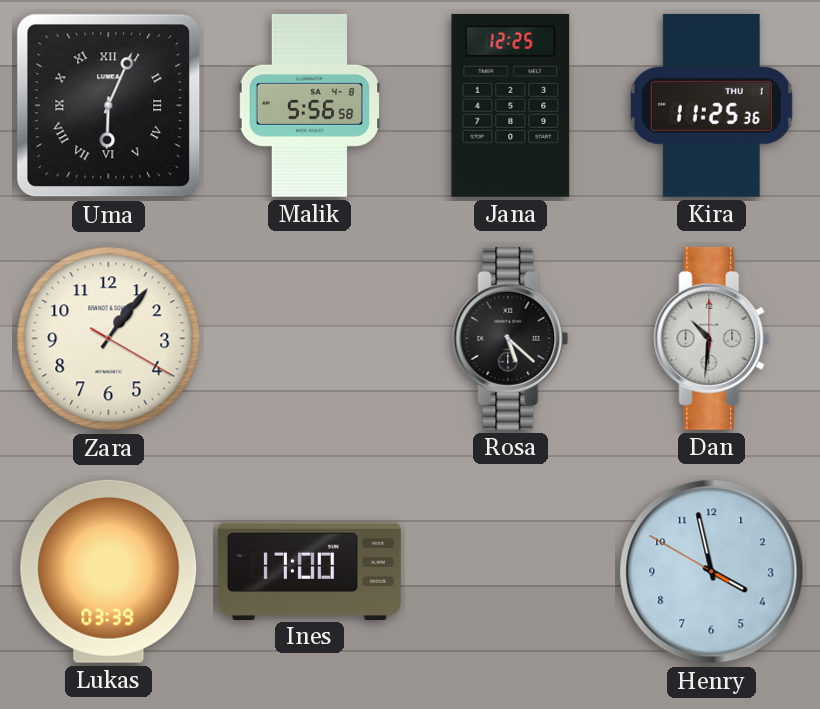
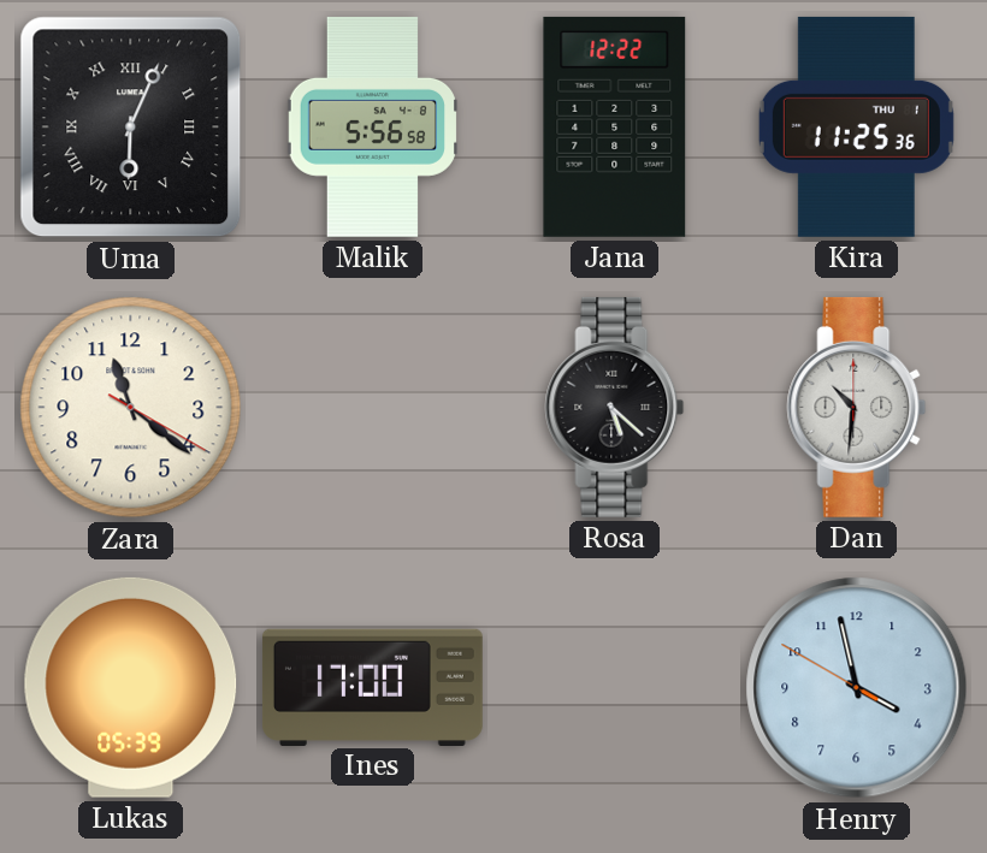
Jana: 12:25 -> 12:22 (615, 126)
Zara: 1:06 -> 11:21 (131, 408)
Lukas: 03:39 -> 05:39 (131, 687)
